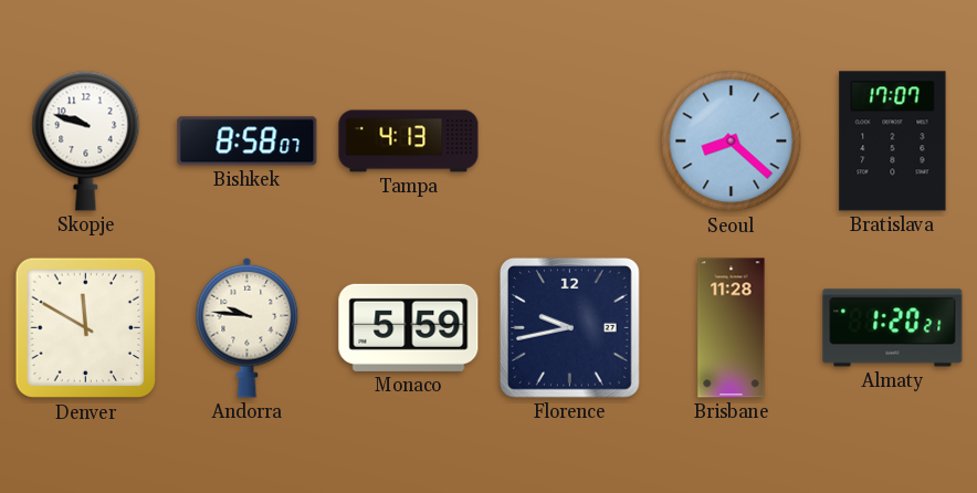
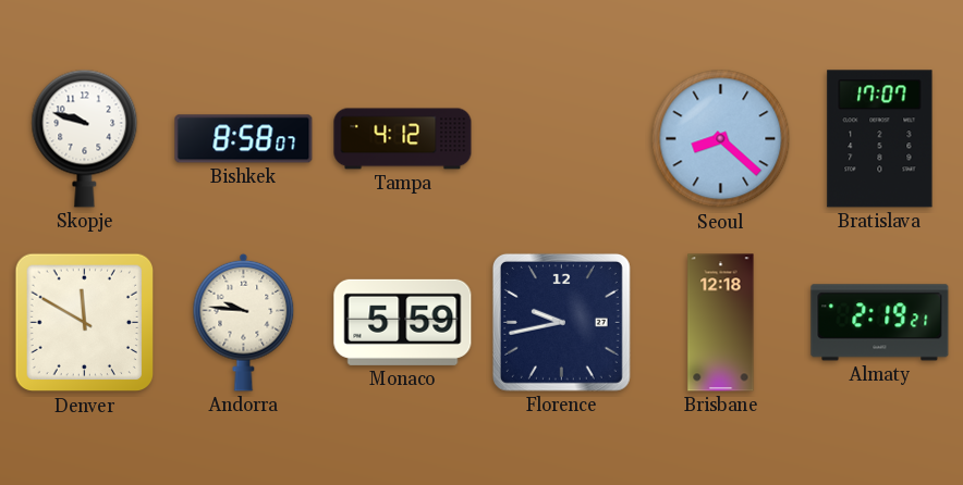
Tampa: 4:13 -> 4:12 (403, 139)
Brisbane: 11:28 -> 12:18 (721, 323)
Almaty: 1:20 -> 2:19 (880, 323)
